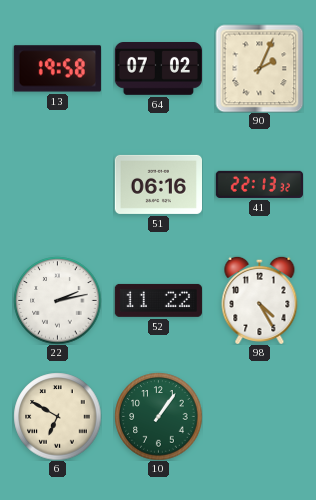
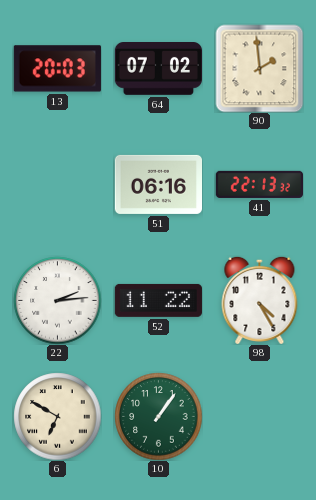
13: 19:58 -> 20:03 (57, 69)
90: 2:04 -> 1:59 (259, 68)
22: 2:13 -> 2:14 (57, 300)
